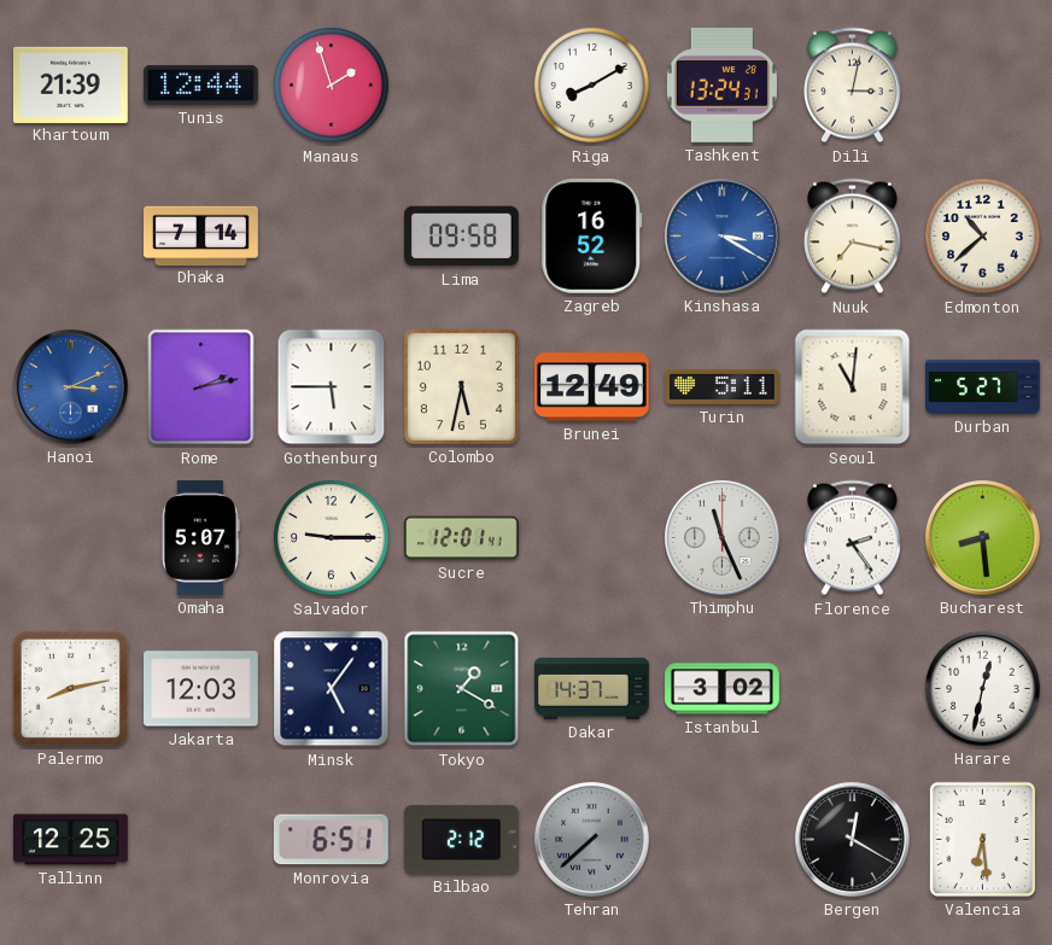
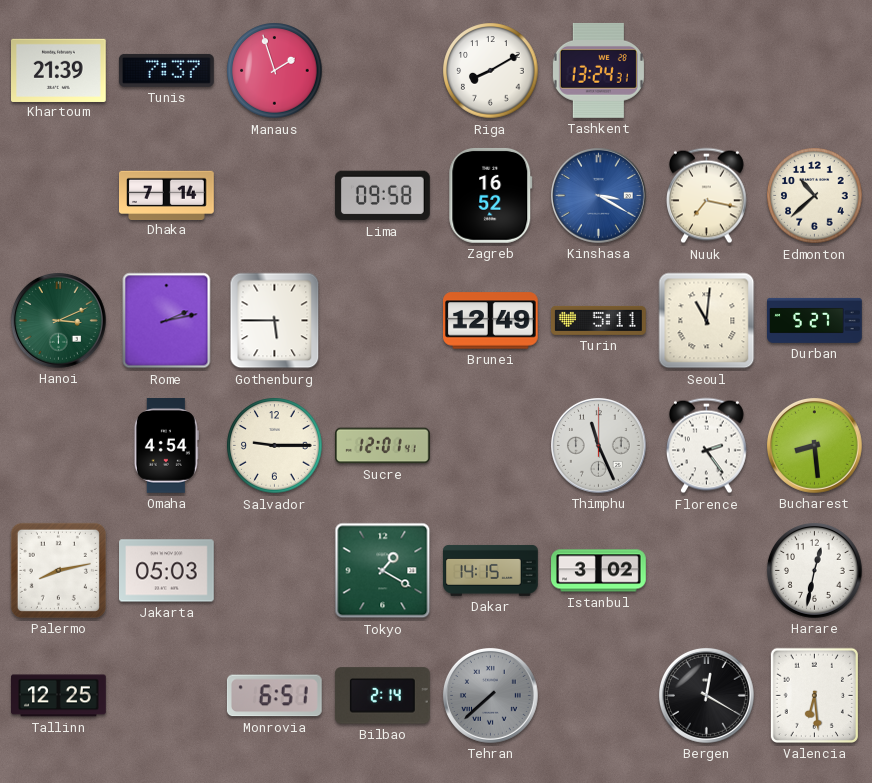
Tunis: 12:44 -> 7:37 (167, 70)
Dili: 3:02 -> none (852, 86)
Hanoi dial: blue -> green (58, 320)
Colombo: 5:32 -> none (461, 386)
Omaha: 5:07 -> 4:54 (166, 446)
Jakarta: 12:03 -> 05:03 (167, 571)
Minsk: 5:06 -> none (332, 689)
Dakar: 14:37 -> 14:15 (491, 570)
Bilbao: 2:12 -> 2:14 (382, 696)
